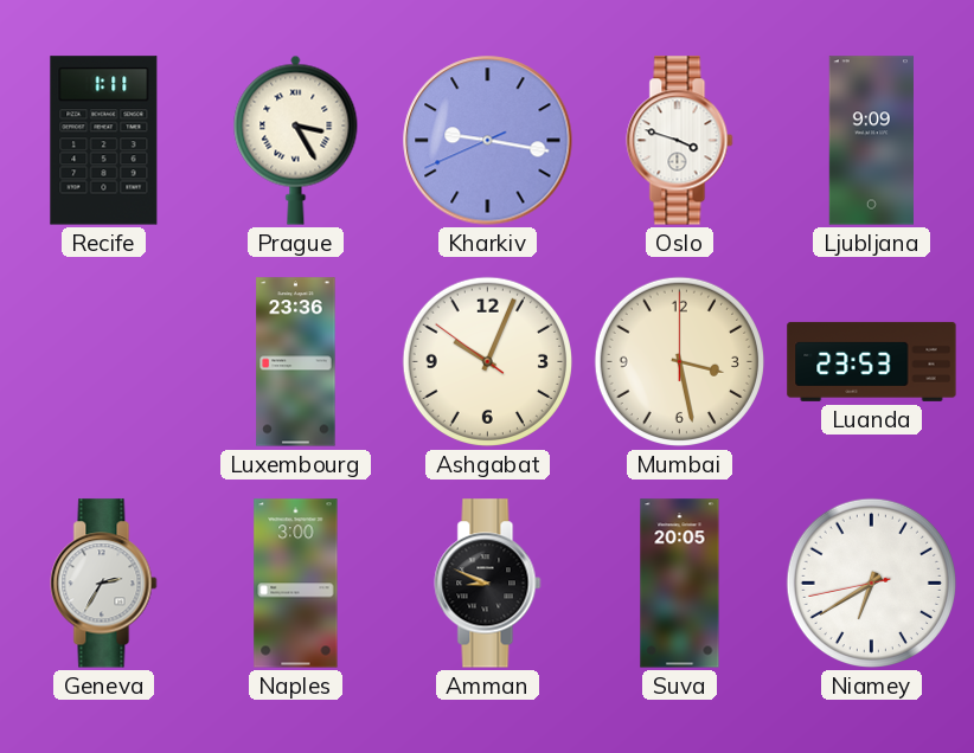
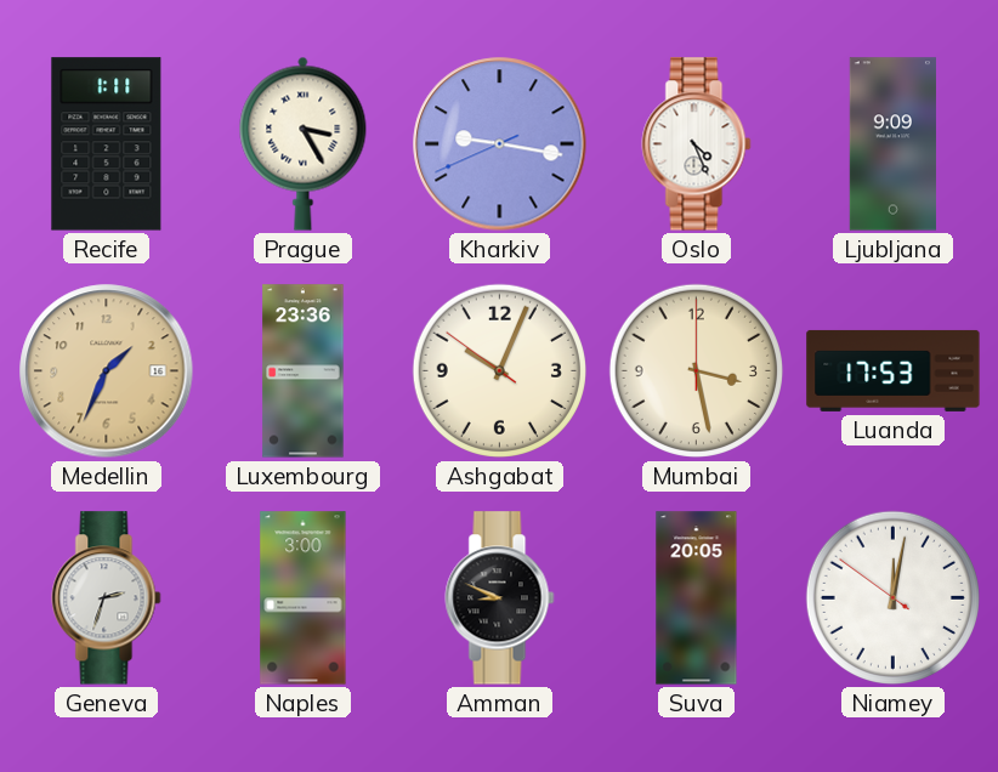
Oslo: 3:48 -> 4:26 (697, 144)
Medellin: none -> 1:34 (107, 371)
Luanda: 23:53 -> 17:53 (894, 370)
Geneva: 2:35 -> 2:33 (107, 598)
Niamey: 6:39 -> 12:01 (892, 597)
